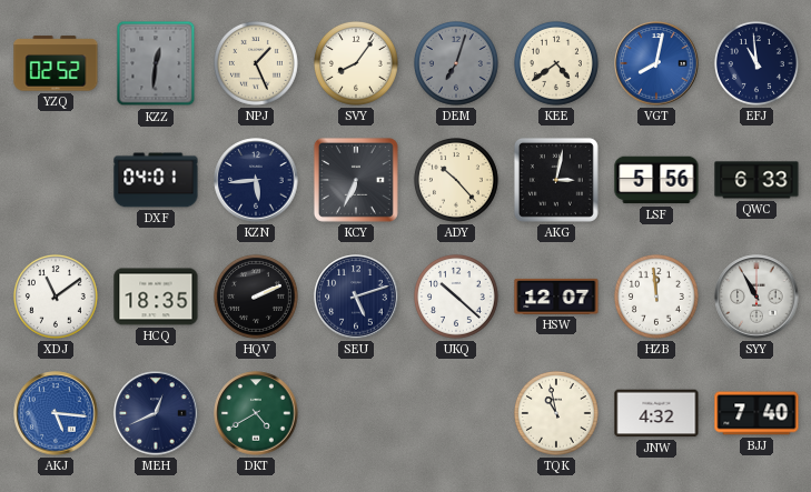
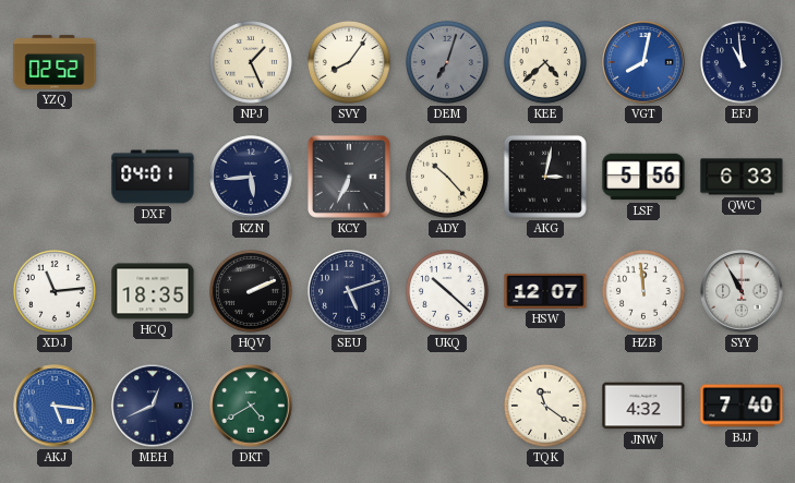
KZZ: 12:31 -> none (156, 63)
KEE: 4:39 -> 4:38 (545, 62)
XDJ: 11:09 -> 11:14 (55, 291)
TQK: 10:58 -> 11:21 (545, 406)
